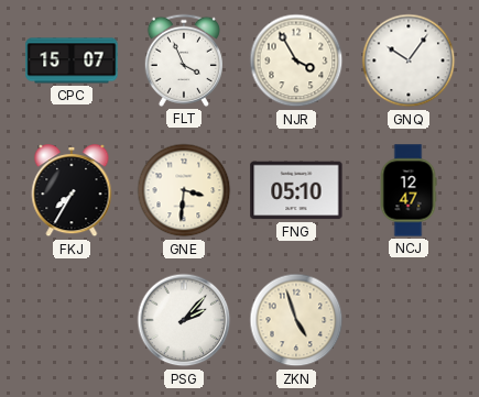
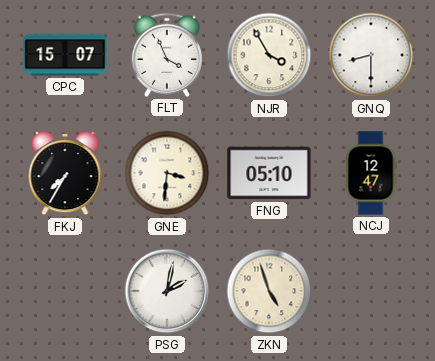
GNQ: 10:06 -> 8:30 (371, 55)
PSG: 2:07 -> 2:02 (167, 291)
